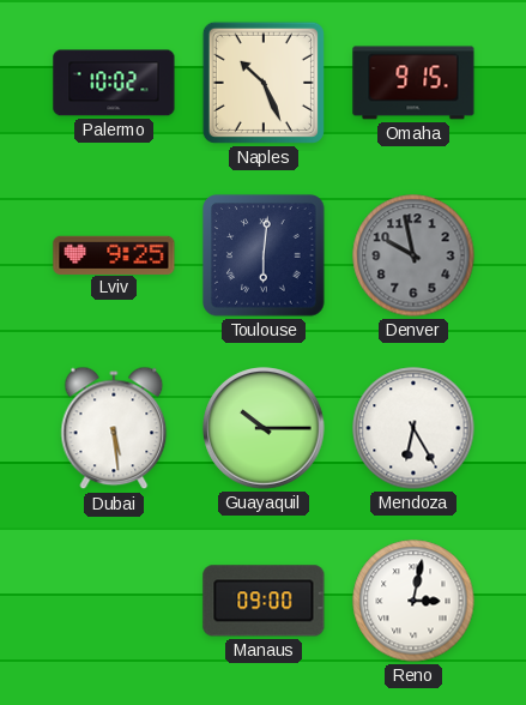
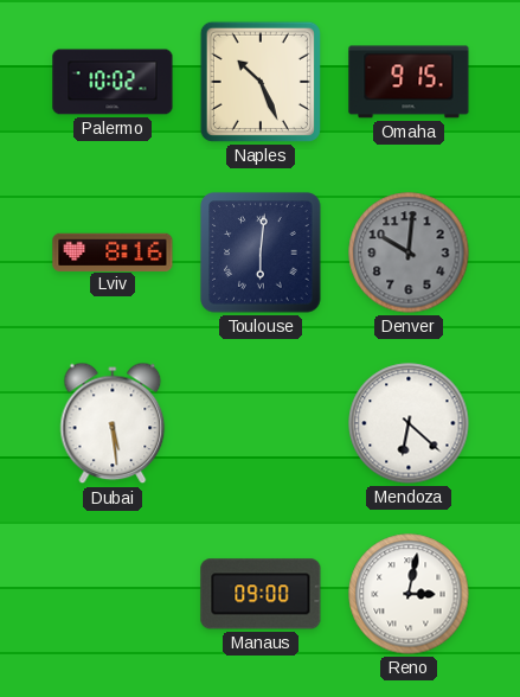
Lviv: 9:25 -> 8:16 (113, 251)
Denver: 9:58 -> 10:01 (409, 252)
Guayaquil: 10:15 -> none (265, 429)
Mendoza: 6:25 -> 6:22 (409, 423)
